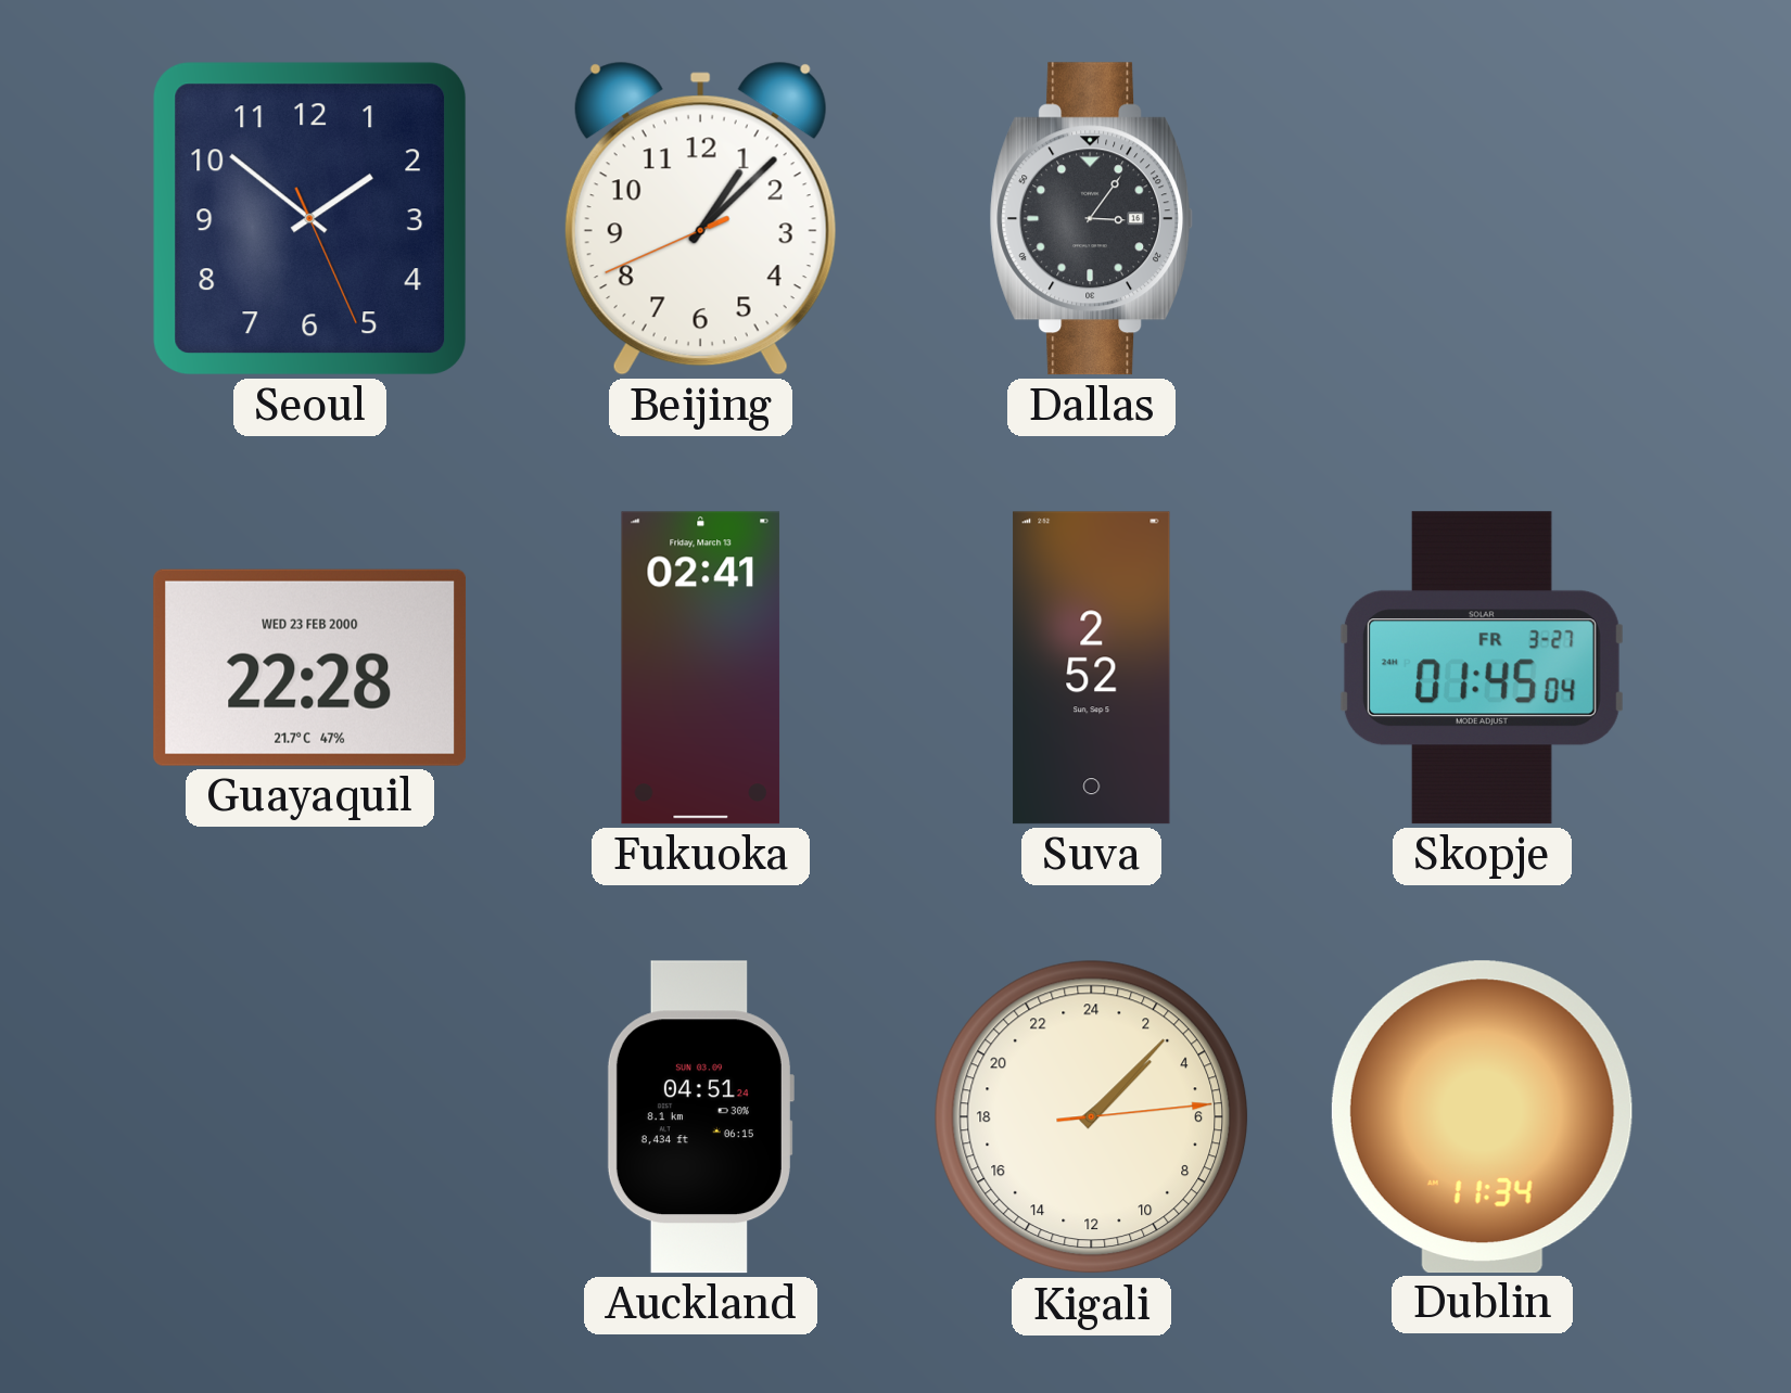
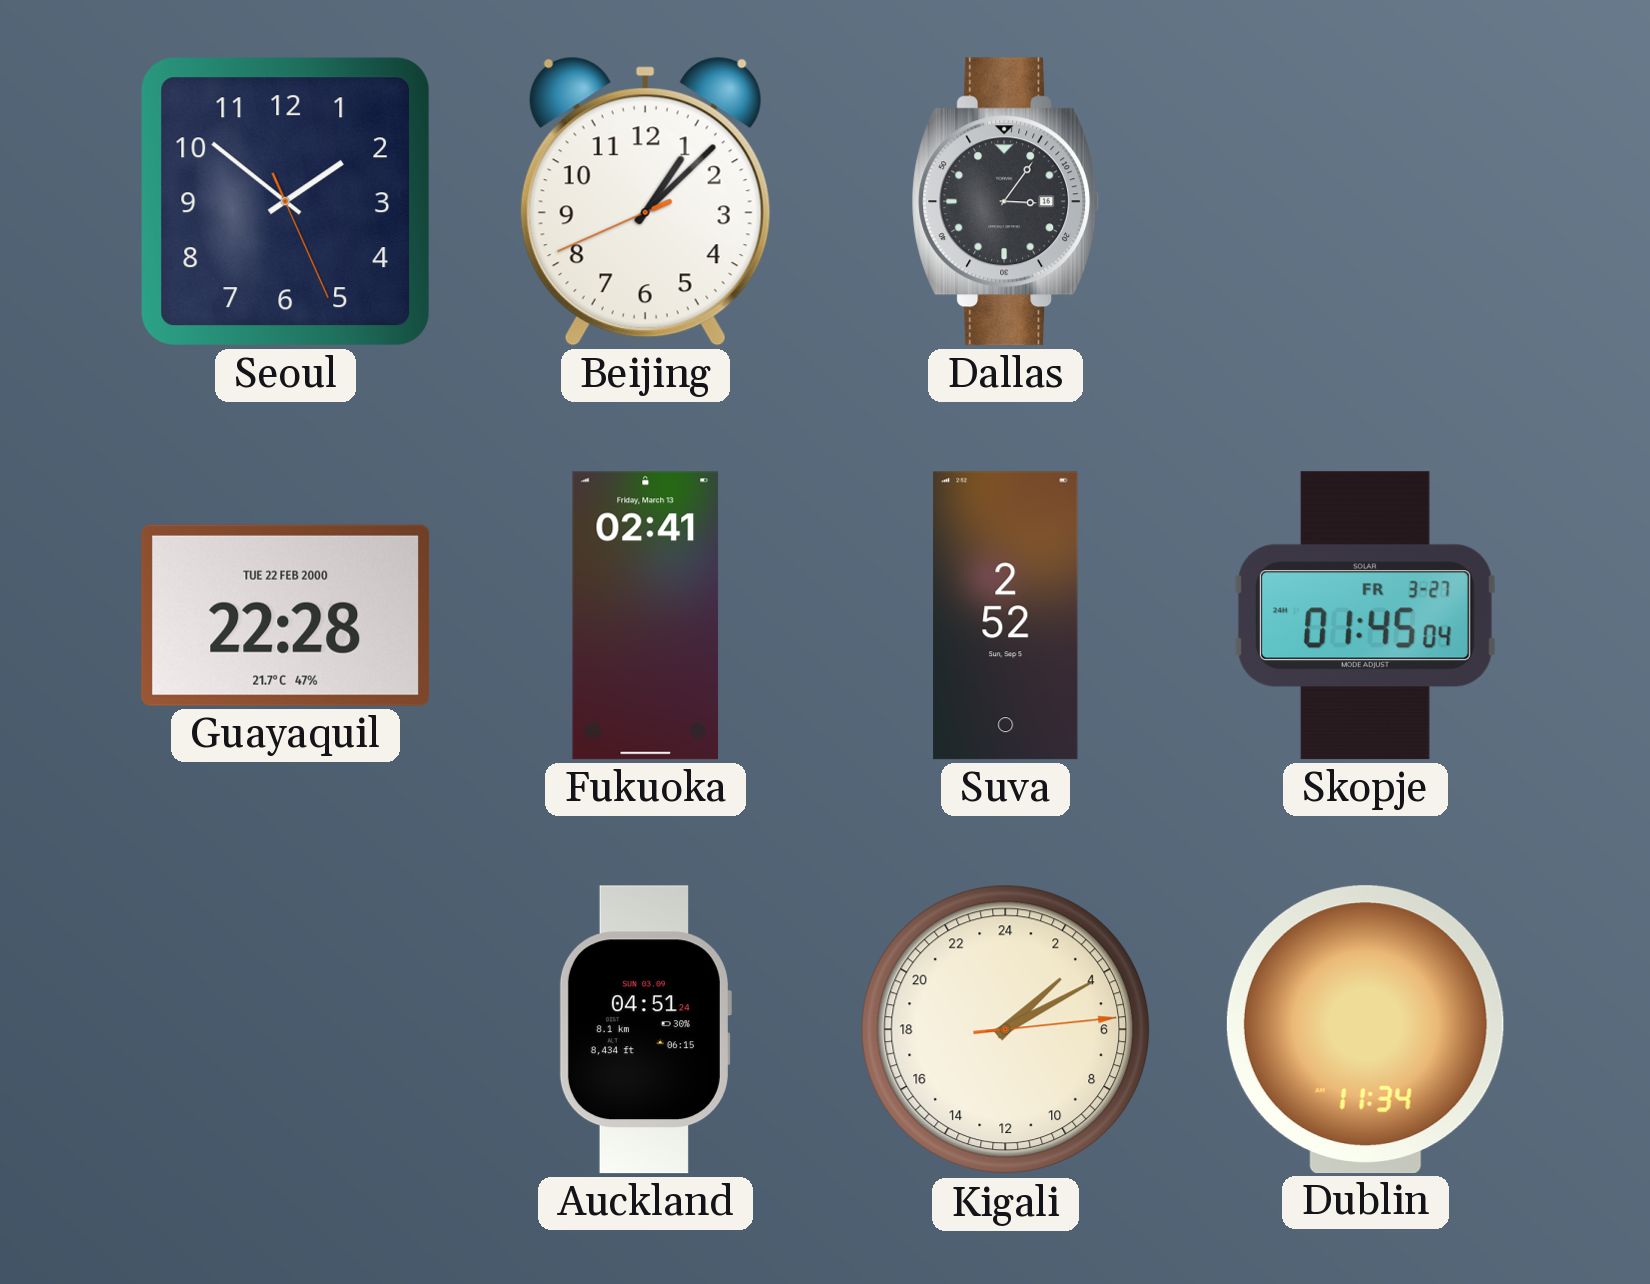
Guayaquil date: WED 23 FEB 2000 -> TUE 22 FEB 2000 (286, 615)
Kigali: 3:07 -> 3:10 (1006, 1030)
